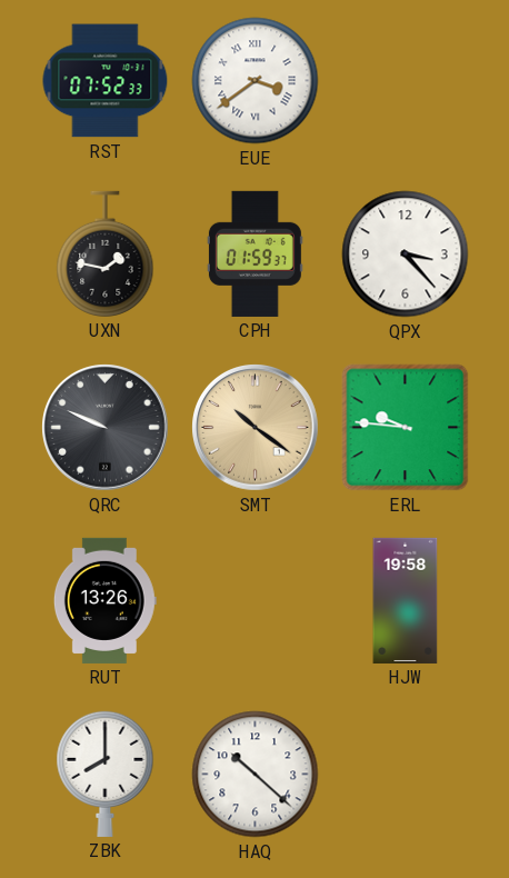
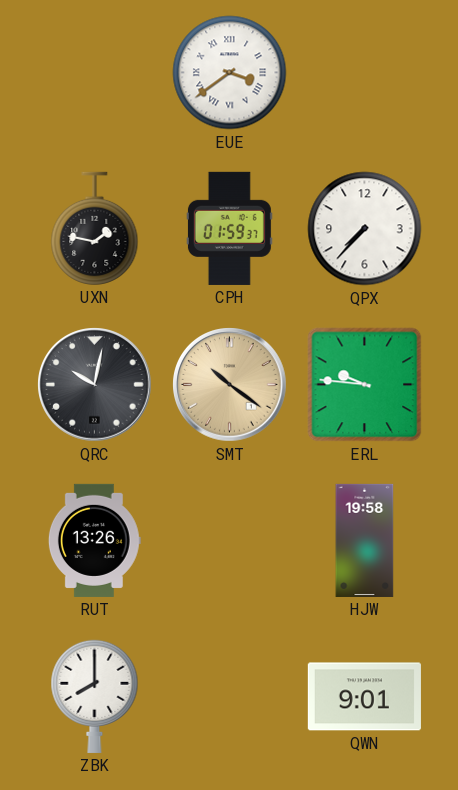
RST: 07:52 -> none (106, 81)
QPX: 3:23 -> 7:37 (365, 229)
QRC: 9:49 -> 10:02 (95, 385)
HAQ: 10:22 -> none (256, 775)
QWN: none -> 9:01 (364, 697)
